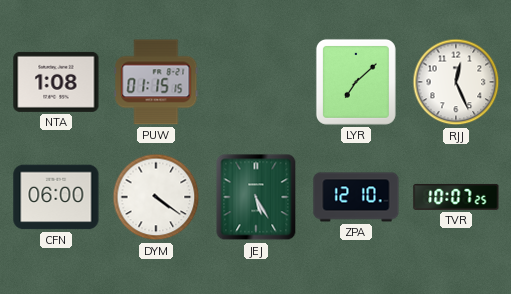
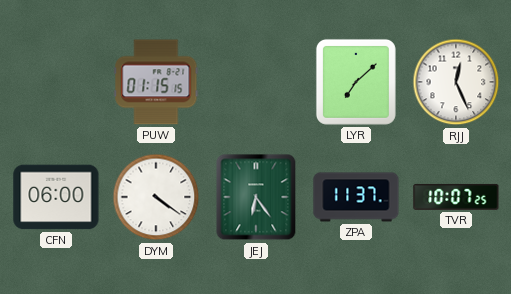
NTA: 1:08 -> none (56, 82)
JEJ: 5:25 -> 6:24 (256, 197)
ZPA: 12:10 -> 11:37 (356, 197)
